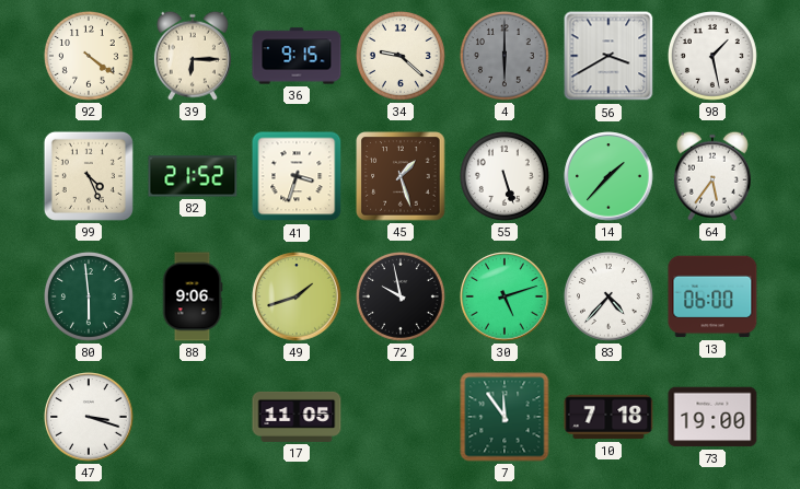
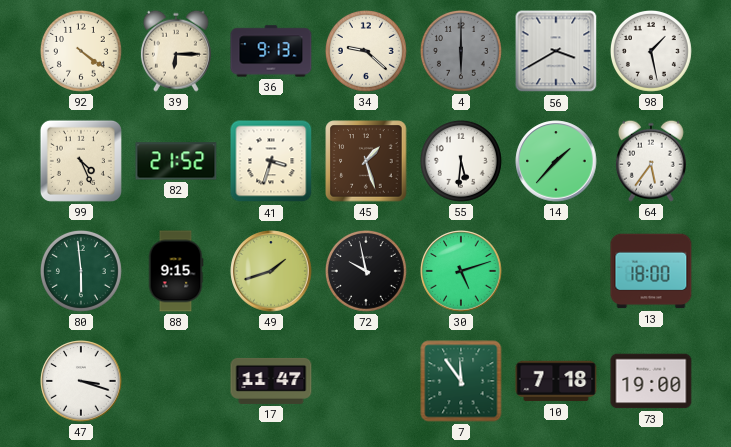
36: 9:15 -> 9:13 (271, 51)
55: 5:27 -> 5:31 (461, 161)
88: 9:06 -> 9:15 (176, 271)
83: 4:37 -> none (608, 296)
13: 06:00 -> 18:00 (651, 271)
17: 11:05 -> 11:47 (271, 381)
